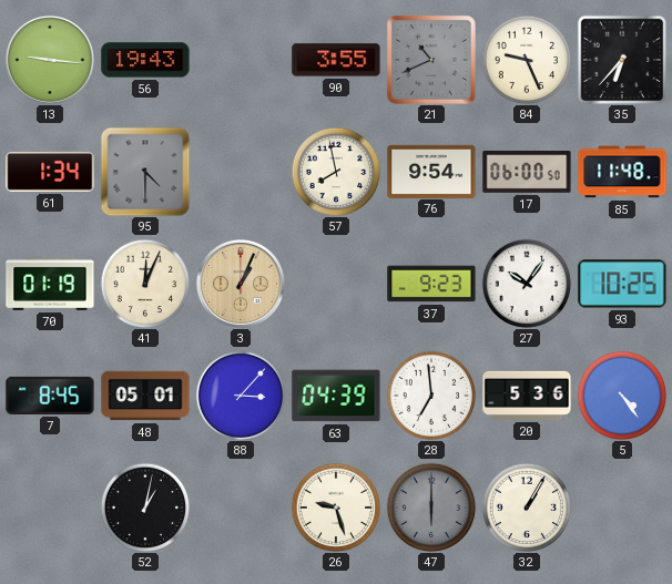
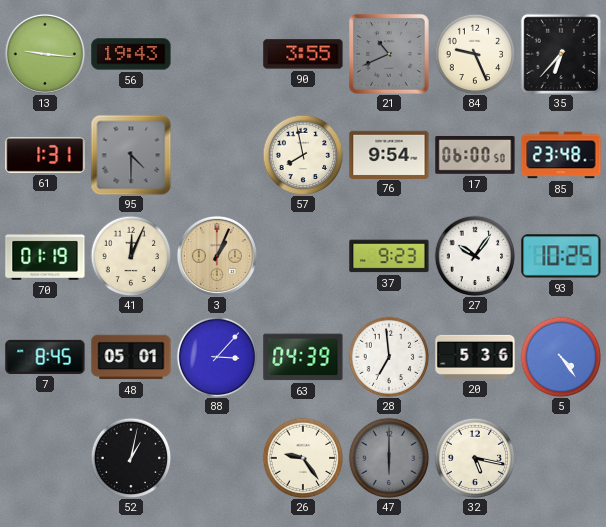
61: 1:34 -> 1:31 (45, 155)
85: 11:48 -> 23:48 (561, 155)
26: 9:27 -> 9:24 (303, 458)
32: 1:05 -> 5:17 (475, 458)
